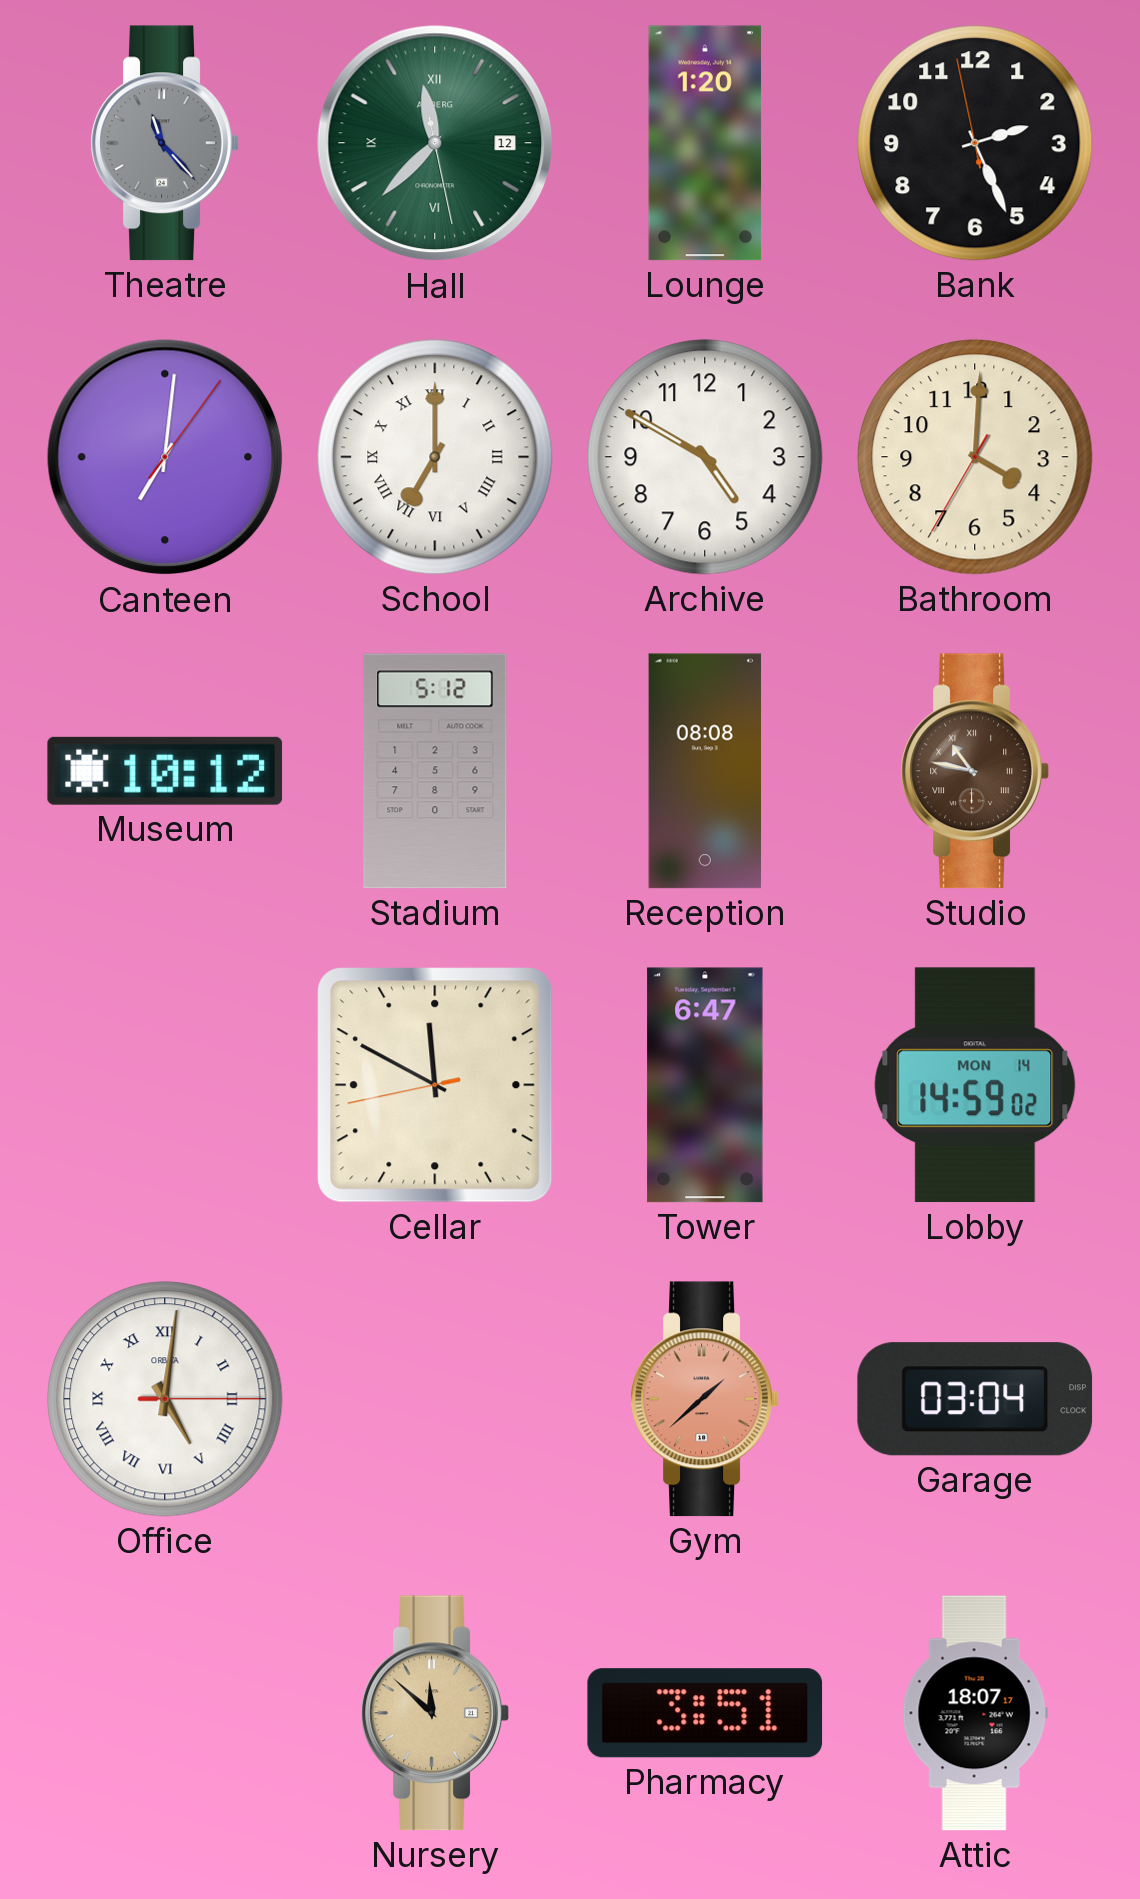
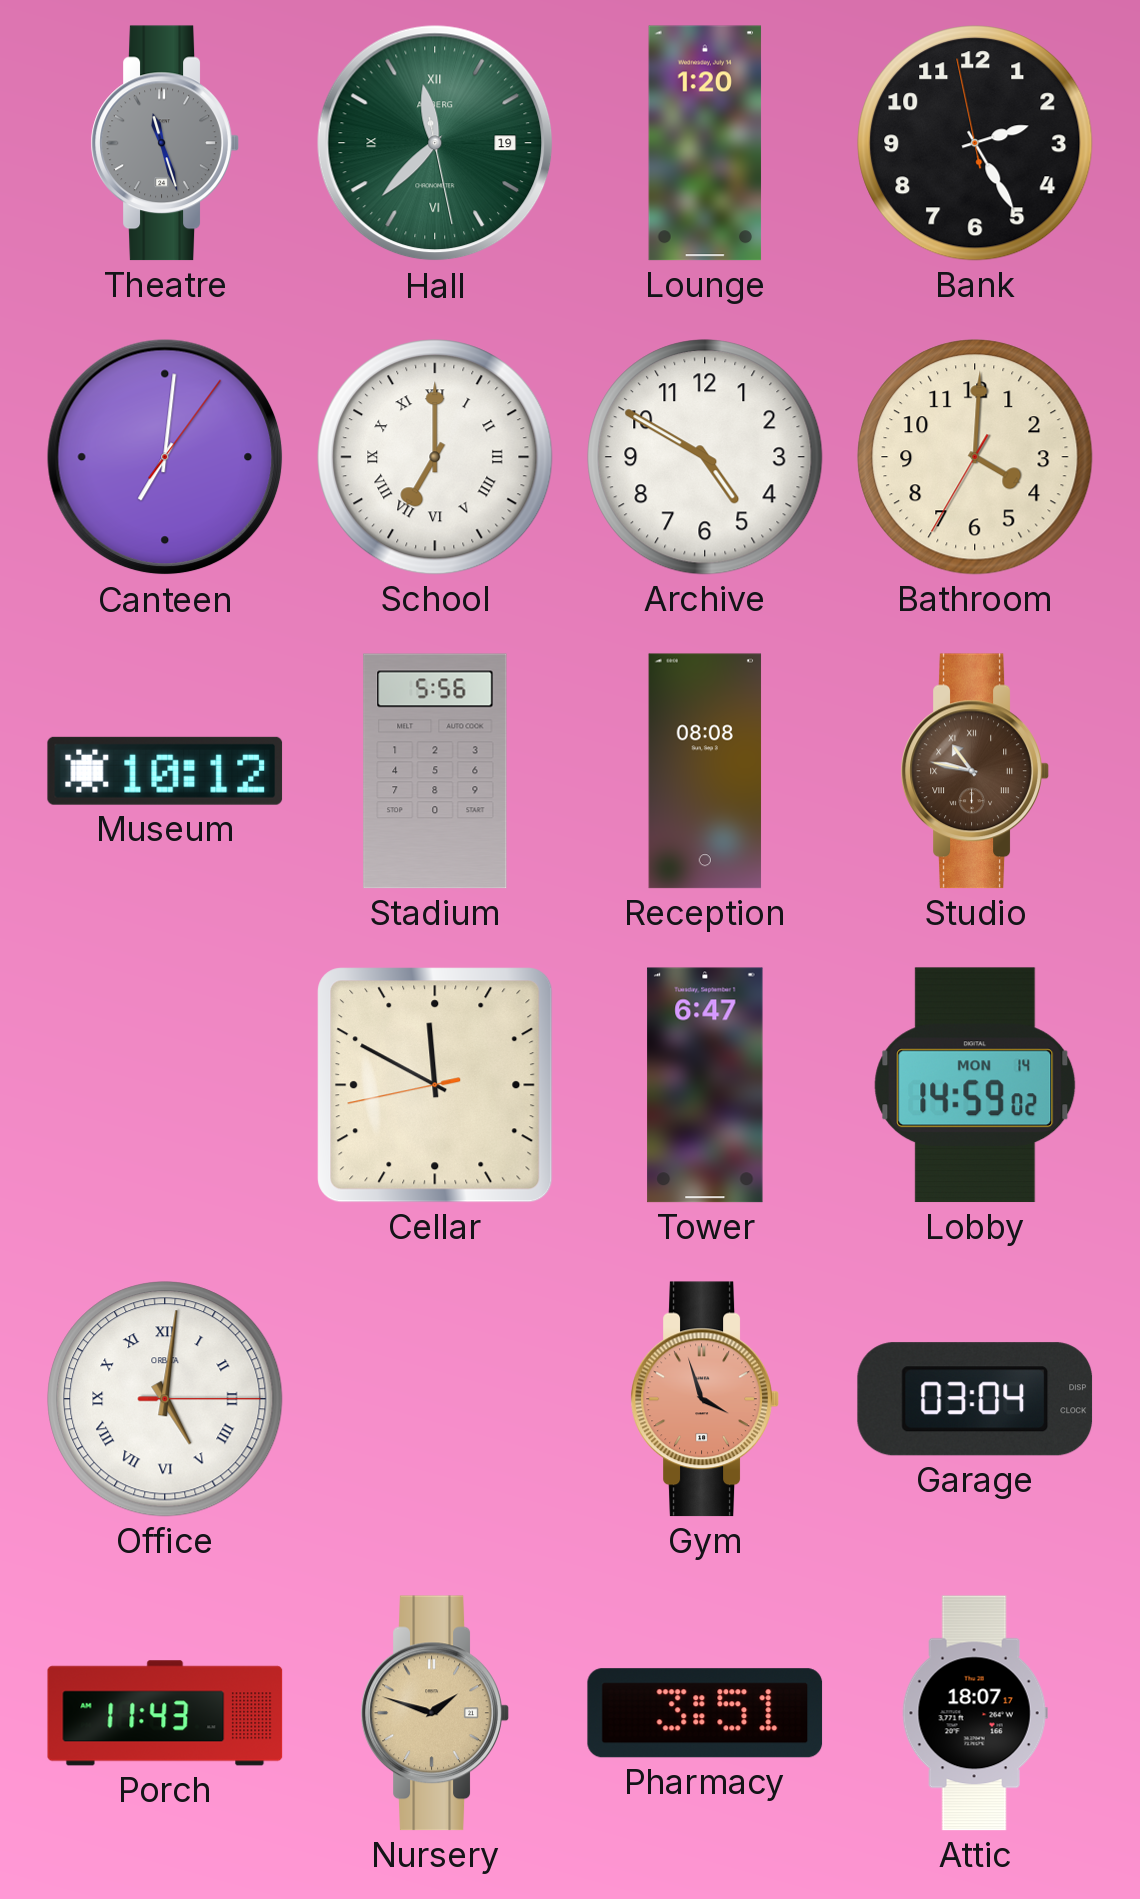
Theatre: 11:23 -> 11:27 (165, 143)
Hall date: 12 -> 19 (435, 143)
Bank: 2:25 -> 2:24 (975, 143)
Stadium: 5:12 -> 5:56 (435, 771)
Gym: 1:38 -> 3:57 (705, 1399)
Porch: none -> 11:43 (165, 1713)
Nursery: 11:52 -> 1:48 (435, 1713)
